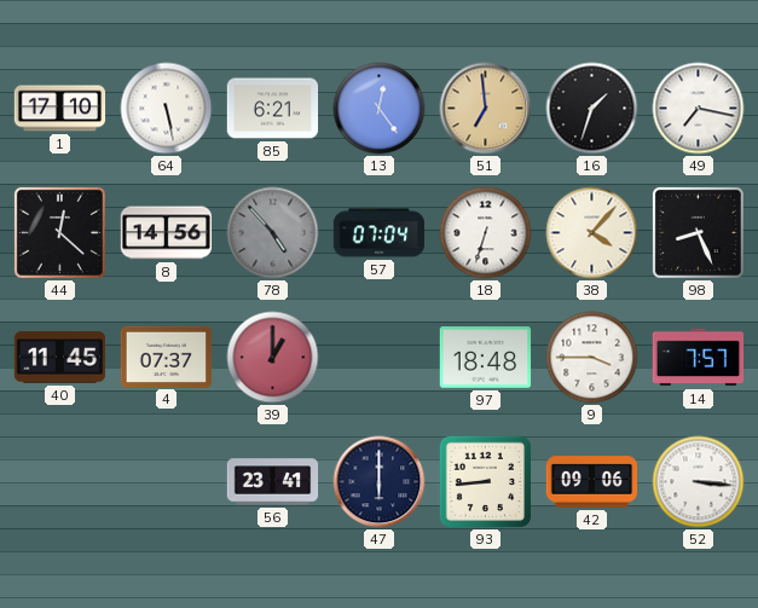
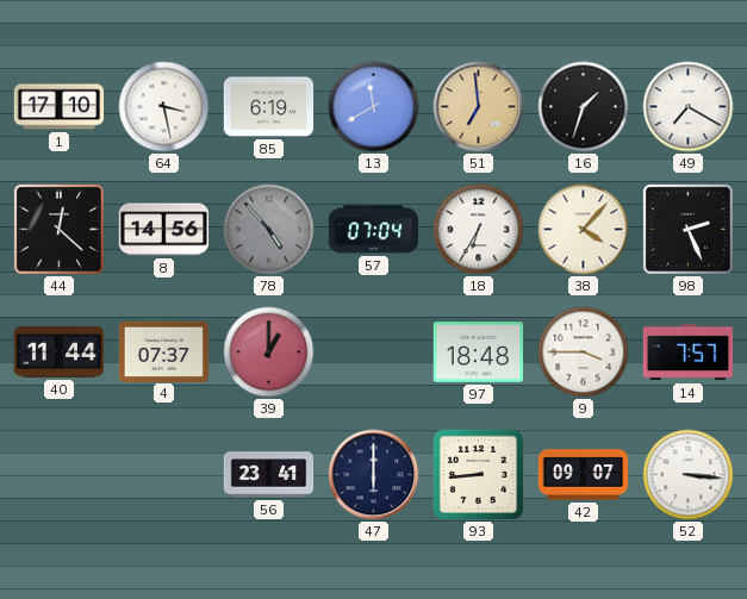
64: 5:28 -> 3:28 (164, 107)
85: 6:21 -> 6:19 (269, 107)
13: 12:24 -> 11:40 (374, 107)
49: 7:17 -> 7:20 (689, 107)
18: 6:33 -> 6:35 (479, 230)
98: 8:26 -> 2:26 (687, 229)
40: 11:45 -> 11:44 (60, 352)
42: 09:06 -> 09:07 (584, 475)
